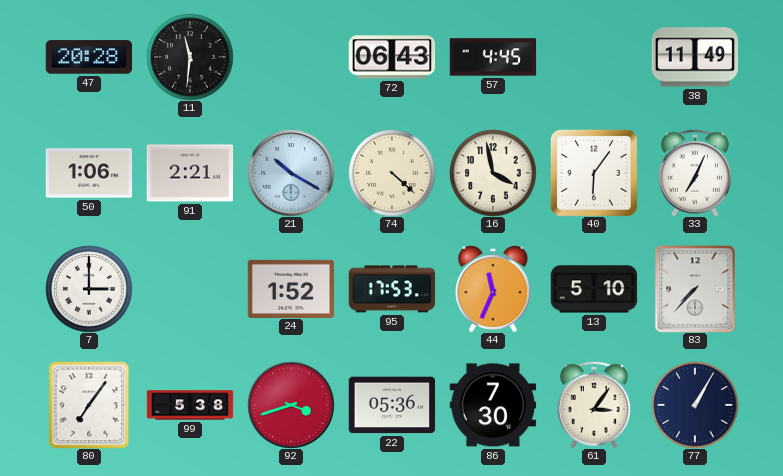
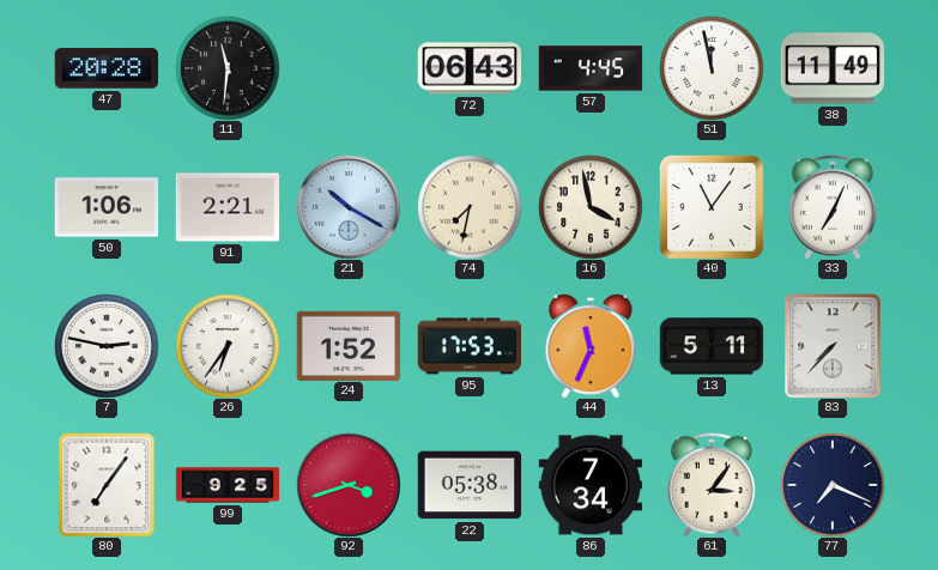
51: none -> 11:58 (712, 68)
74: 4:22 -> 7:32 (470, 207)
40: 6:06 -> 11:06 (712, 207)
7: 3:00 -> 2:47 (107, 346)
26: none -> 6:36 (228, 346)
13: 5:10 -> 5:11 (712, 346)
99: 5:38 -> 9:25 (228, 485)
22: 05:36 -> 05:38 (470, 485)
86: 7:30 -> 7:34 (591, 485)
77: 1:05 -> 7:19 (833, 485)
